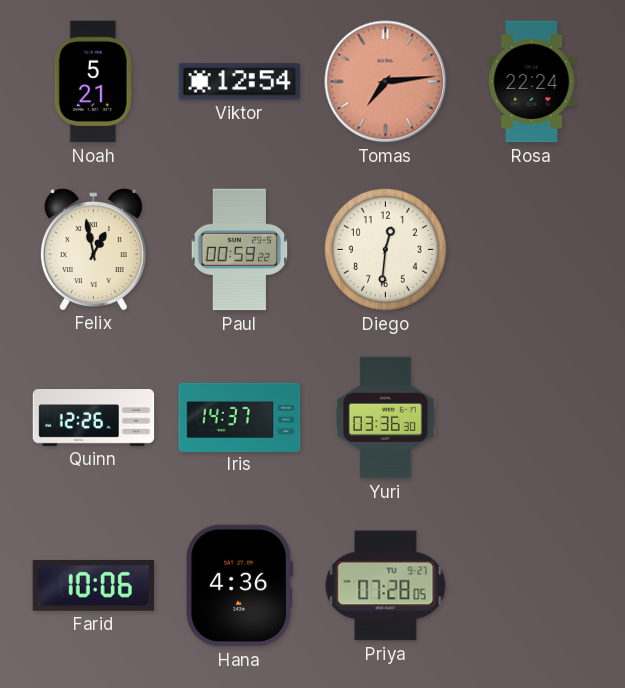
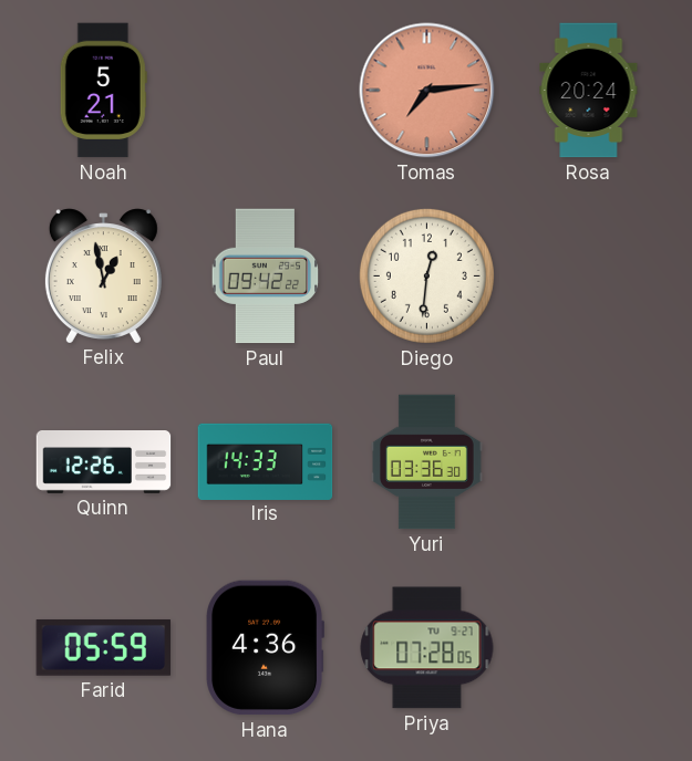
Viktor: 12:54 -> none (240, 82)
Rosa: 22:24 -> 20:24 (589, 91)
Paul: 00:59 -> 09:42 (266, 277)
Iris: 14:37 -> 14:33 (266, 461)
Farid: 10:06 -> 05:59 (104, 647)
